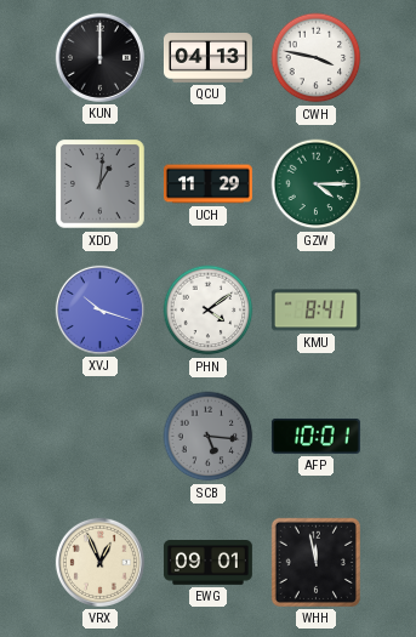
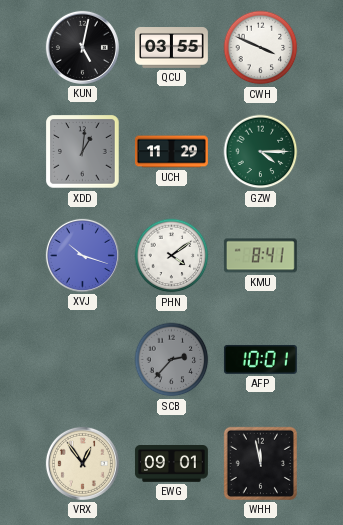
KUN: 12:00 -> 5:02 (82, 47)
QCU: 04:13 -> 03:55 (171, 48)
CWH: 3:47 -> 3:49 (261, 48)
SCB: 5:16 -> 2:37 (172, 360)
VRX: 12:56 -> 12:54 (82, 463)
